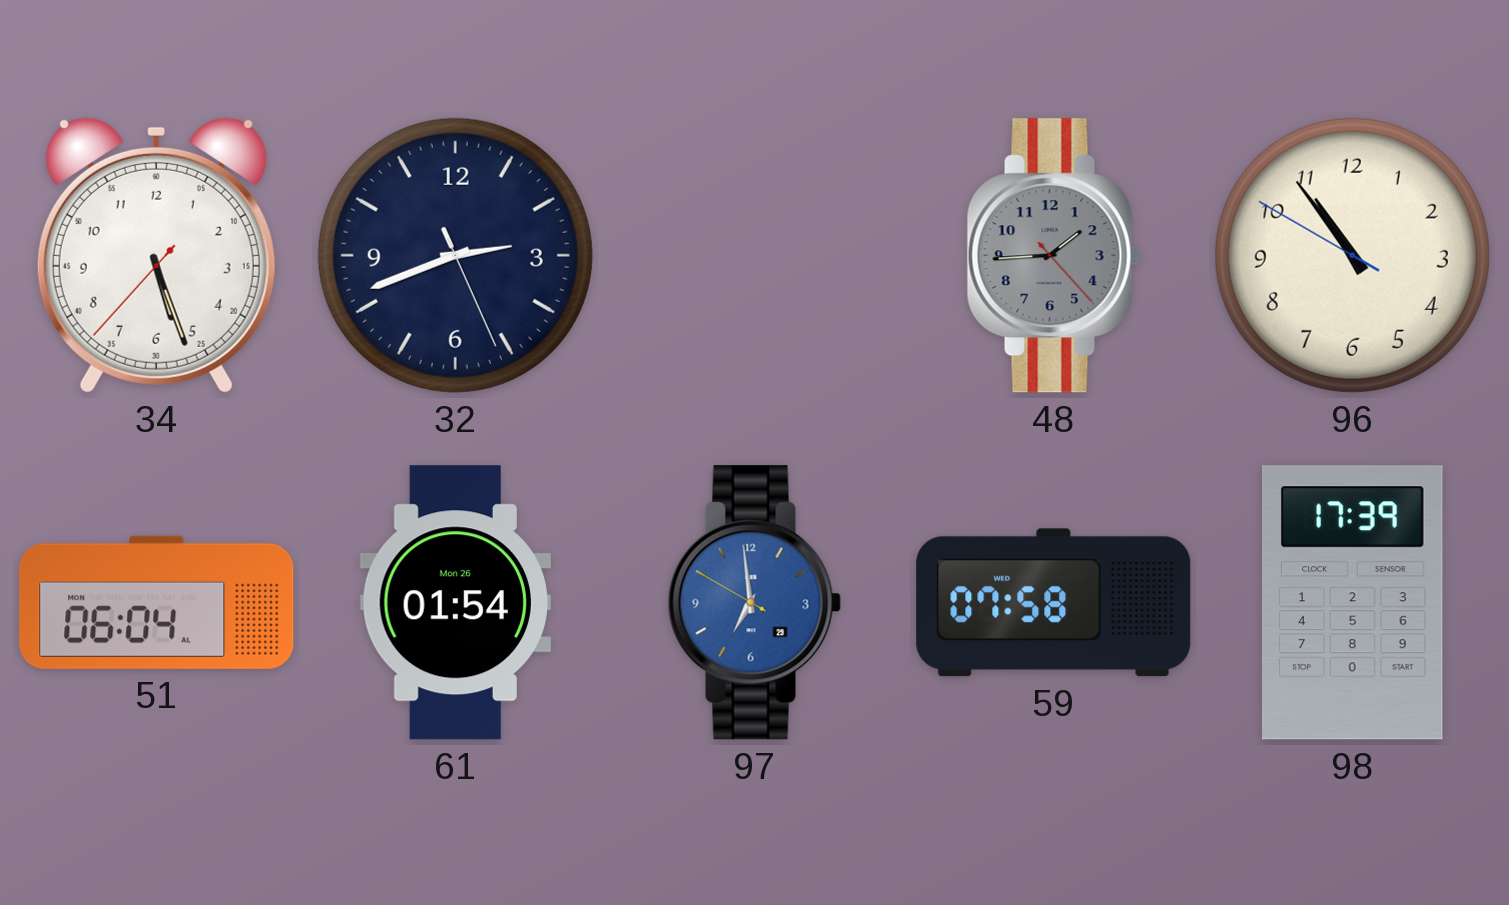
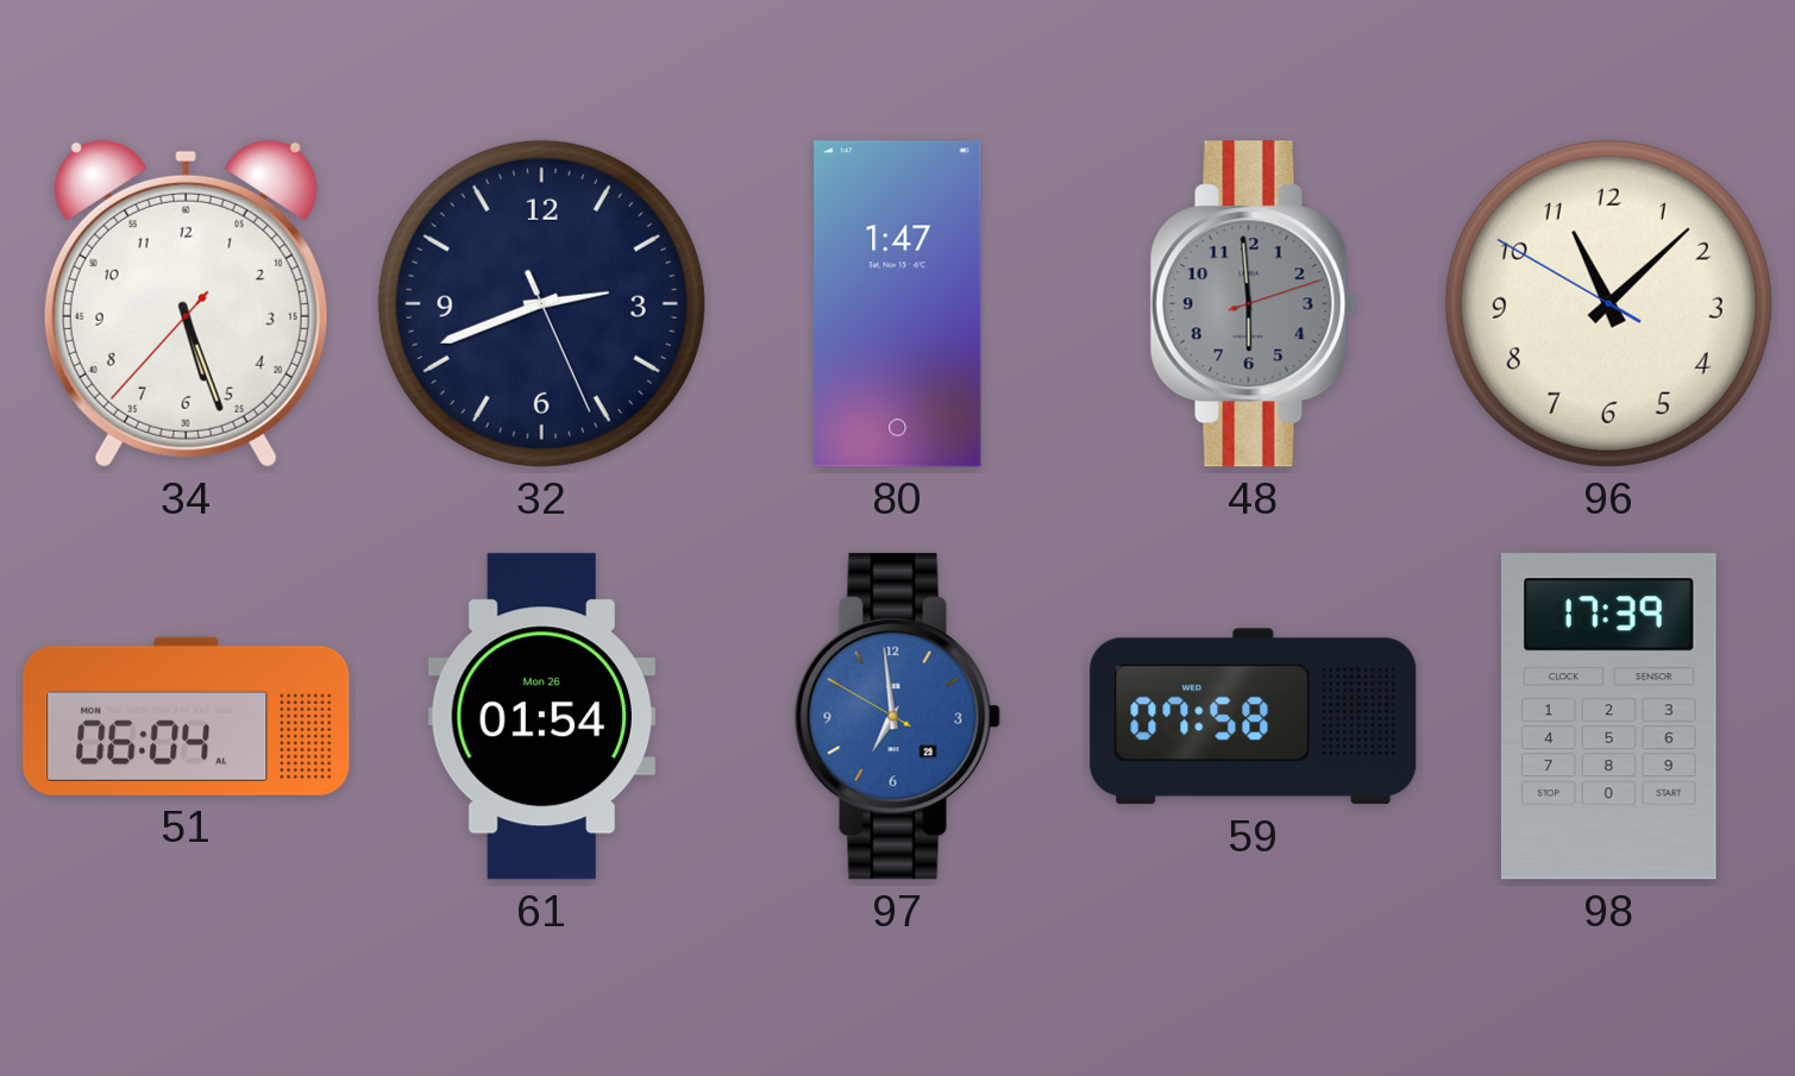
80: none -> 1:47 (898, 304)
48: 1:44 -> 5:59 (1253, 304)
96: 10:53 -> 11:07 (1608, 303)
